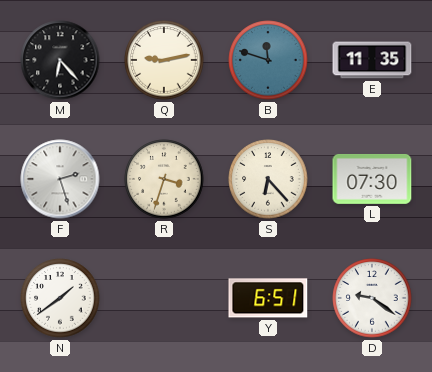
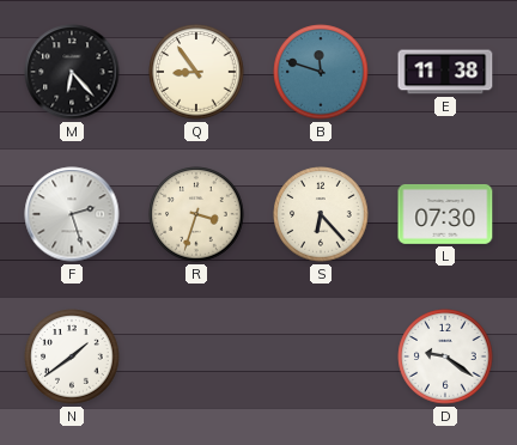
Q: 9:13 -> 8:54 (196, 72)
E: 11:35 -> 11:38 (445, 72)
Y: 6:51 -> none (268, 298)
